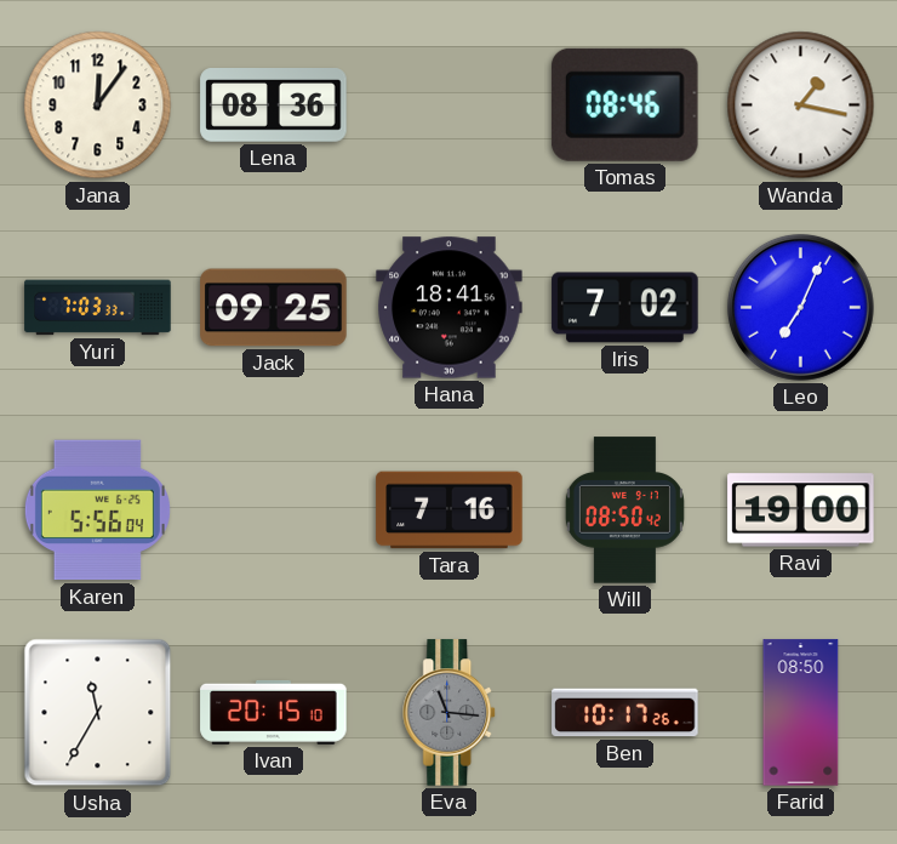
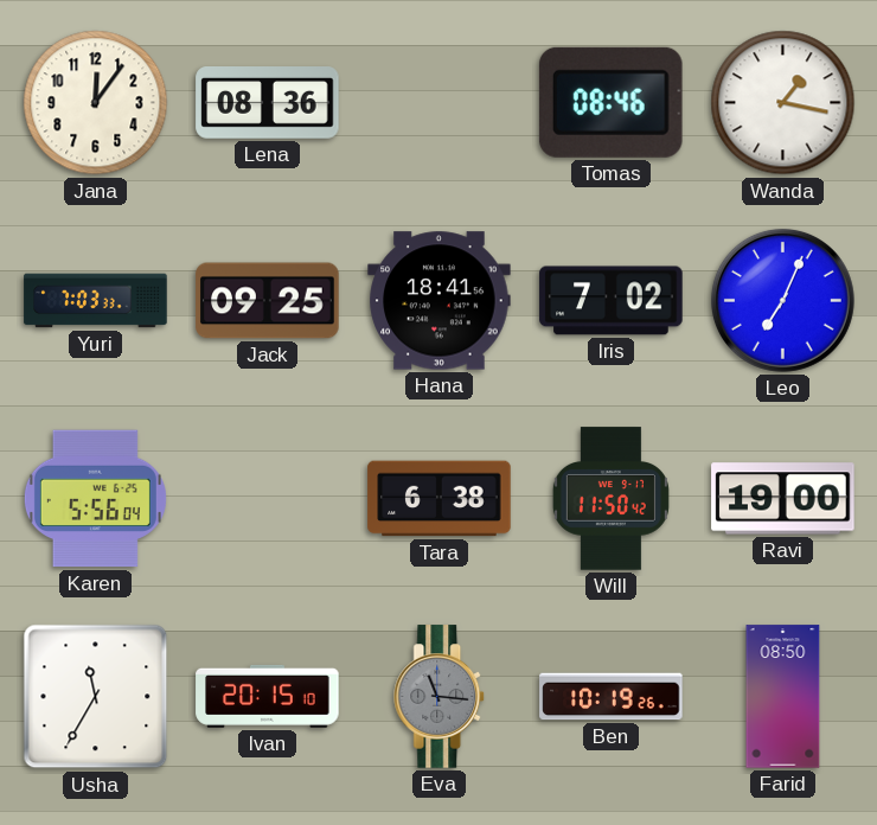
Tara: 7:16 -> 6:38 (440, 499)
Will: 08:50 -> 11:50 (610, 499)
Ben: 10:17 -> 10:19 (612, 697)
